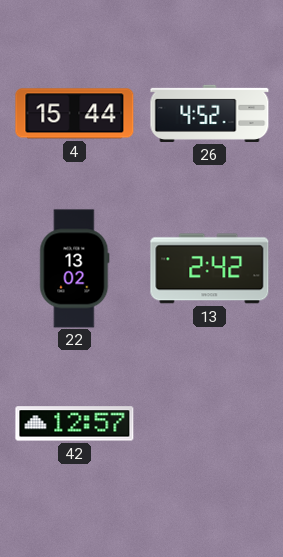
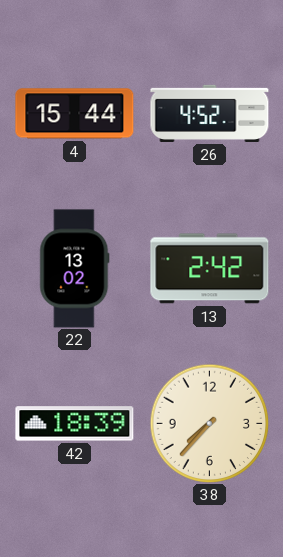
42: 12:57 -> 18:39 (75, 424)
38: none -> 7:37 (209, 423)
